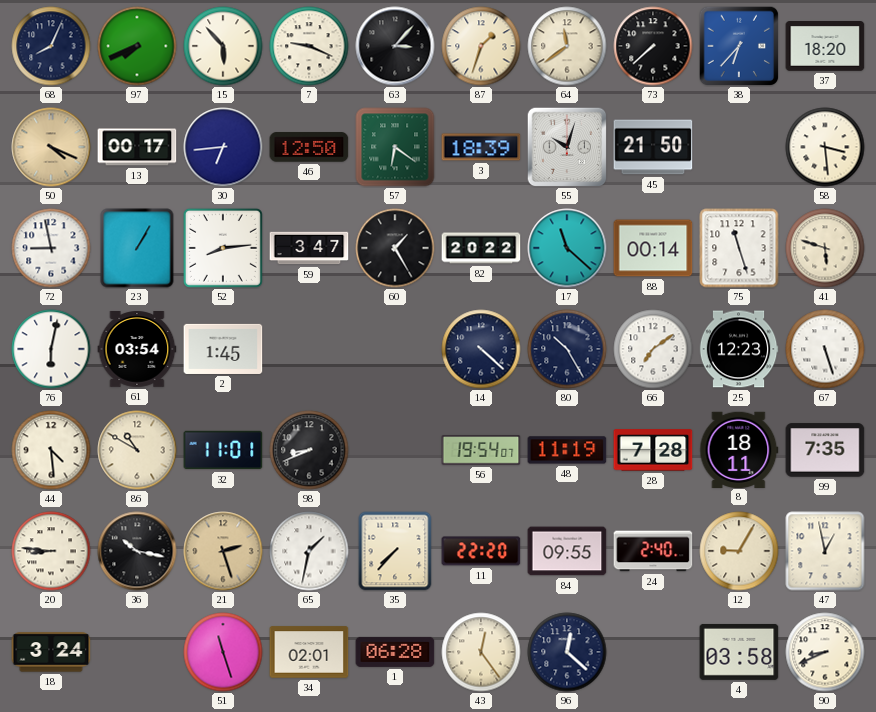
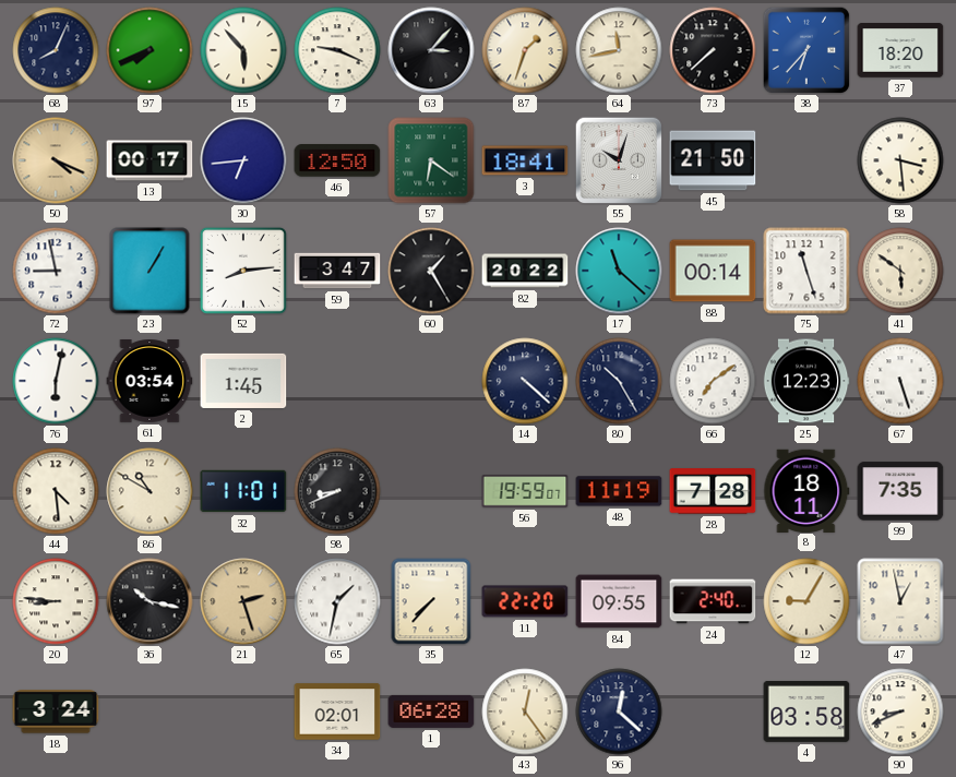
64: 11:39 -> 11:43 (619, 50)
3: 18:39 -> 18:41 (525, 160)
41: 5:48 -> 5:51 (900, 271)
56: 19:54 -> 19:59 (525, 491)
51: 11:27 -> none (223, 652)
